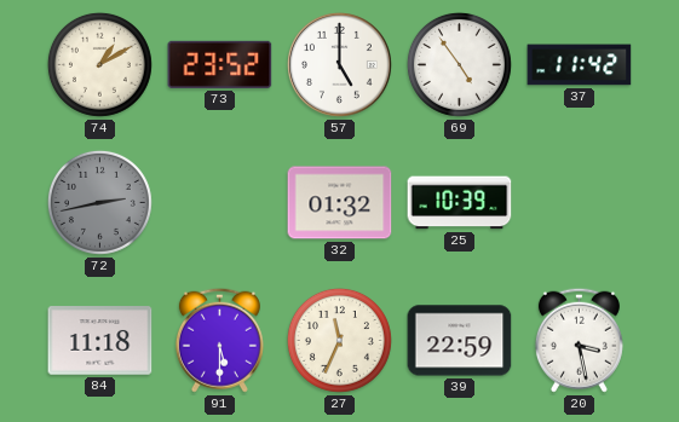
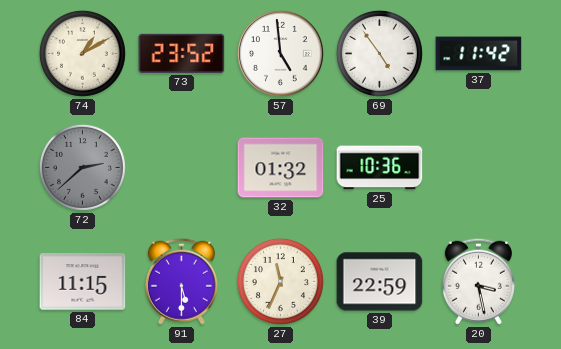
57: 5:00 -> 4:59 (281, 54)
72: 2:43 -> 2:38 (82, 167)
25: 10:39 -> 10:36 (380, 168)
84: 11:18 -> 11:15 (83, 282)
